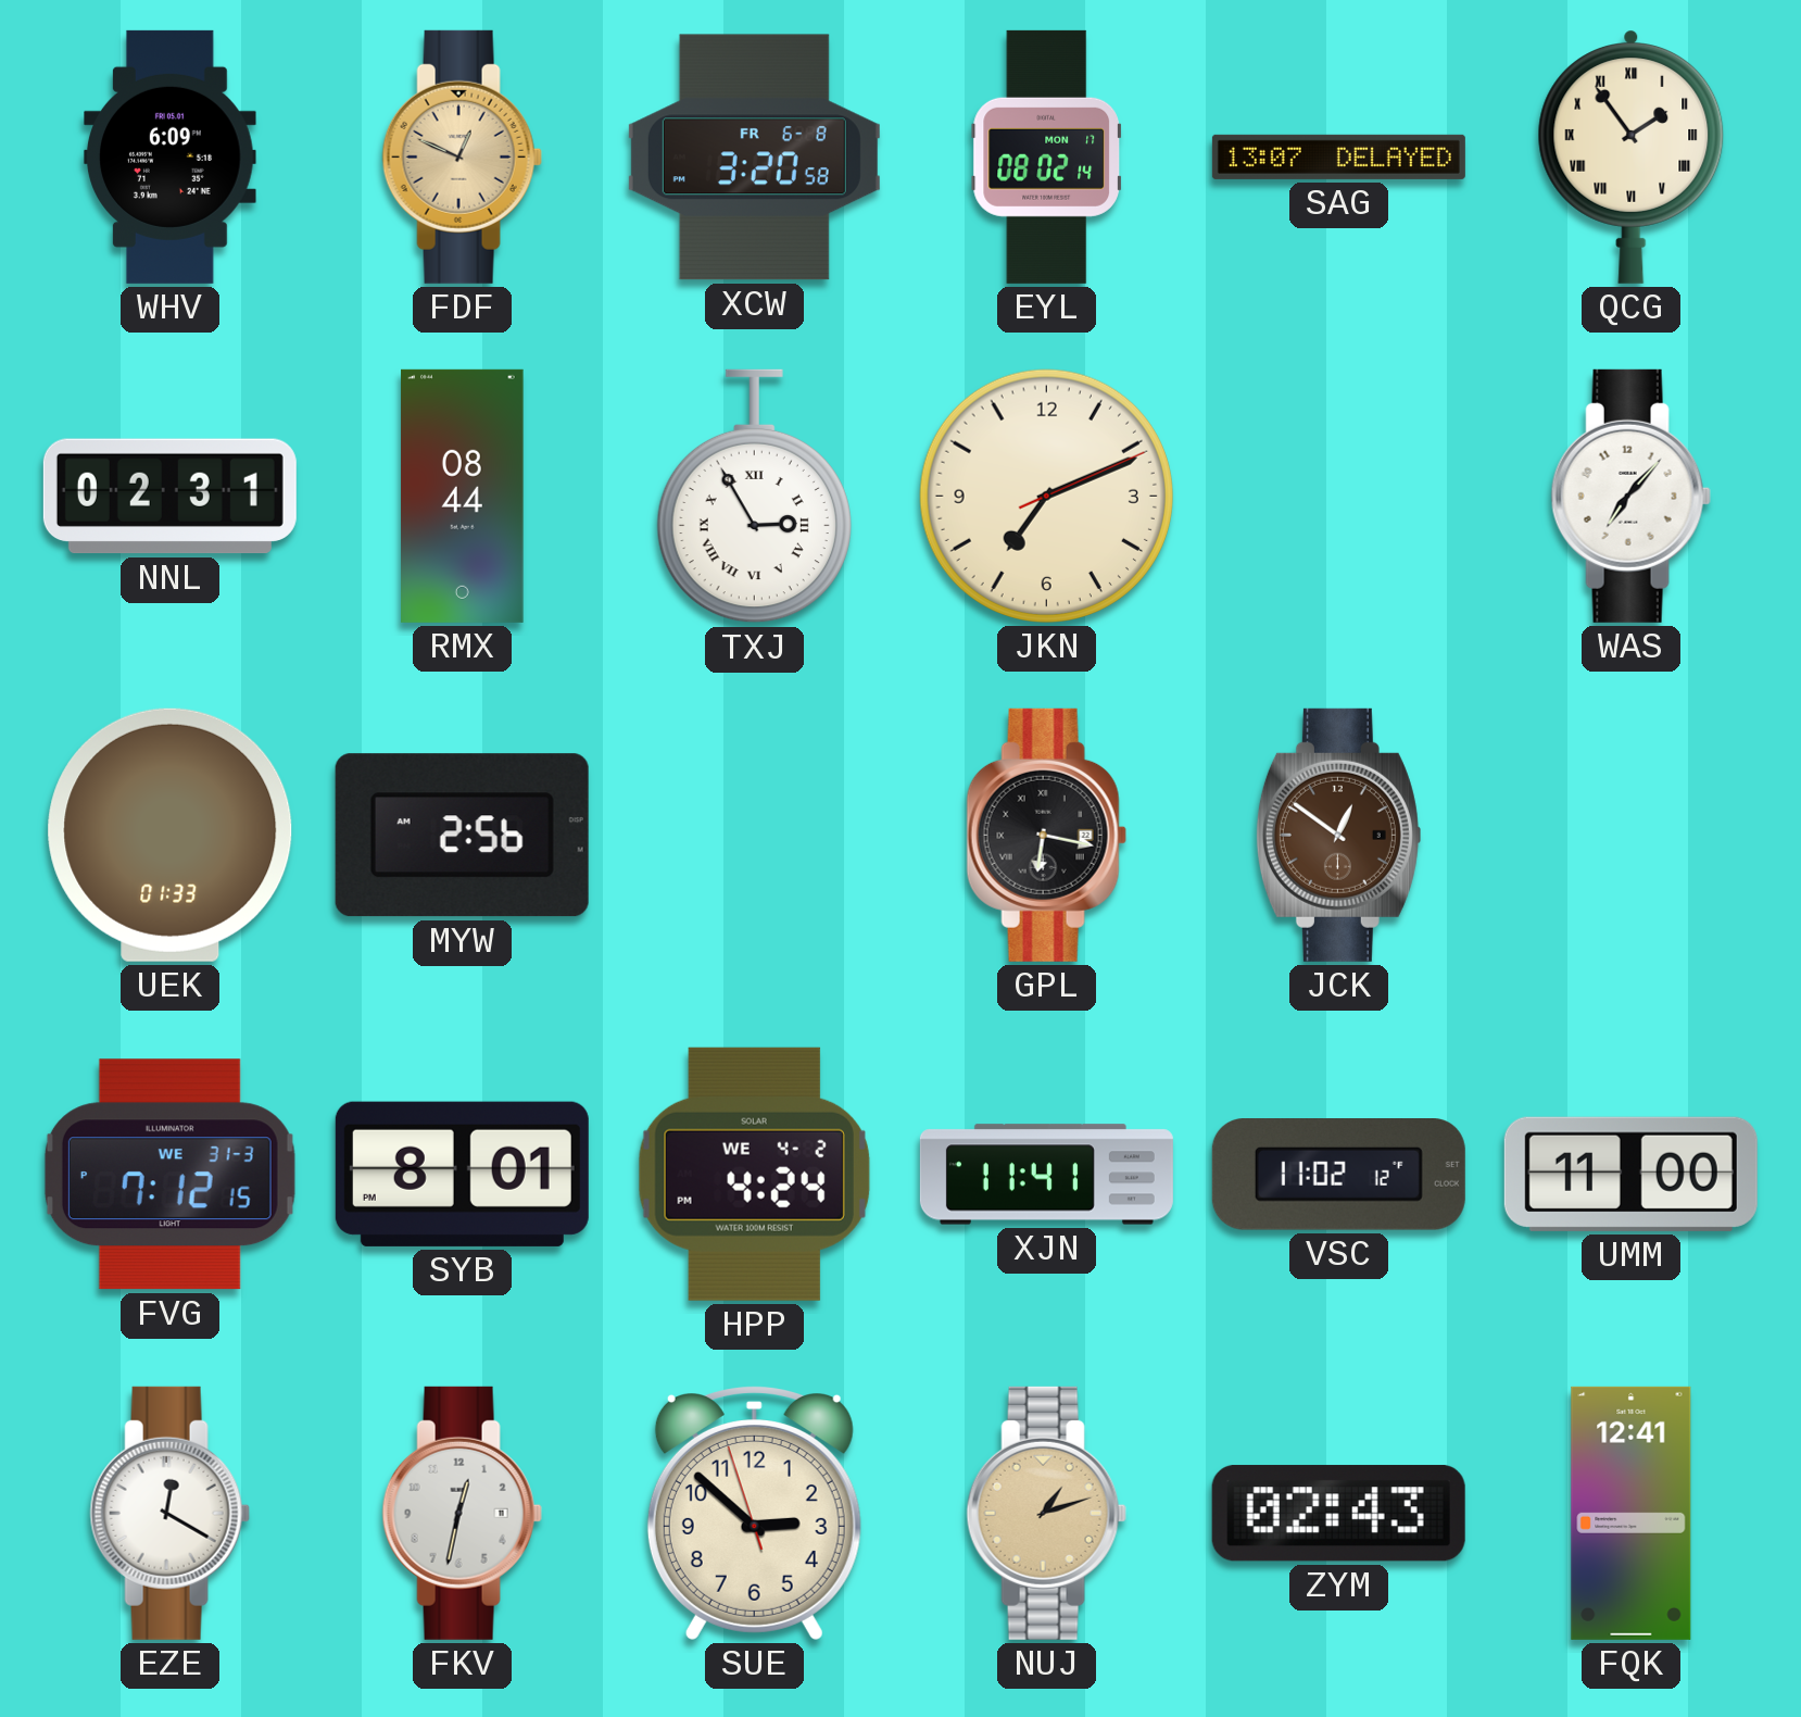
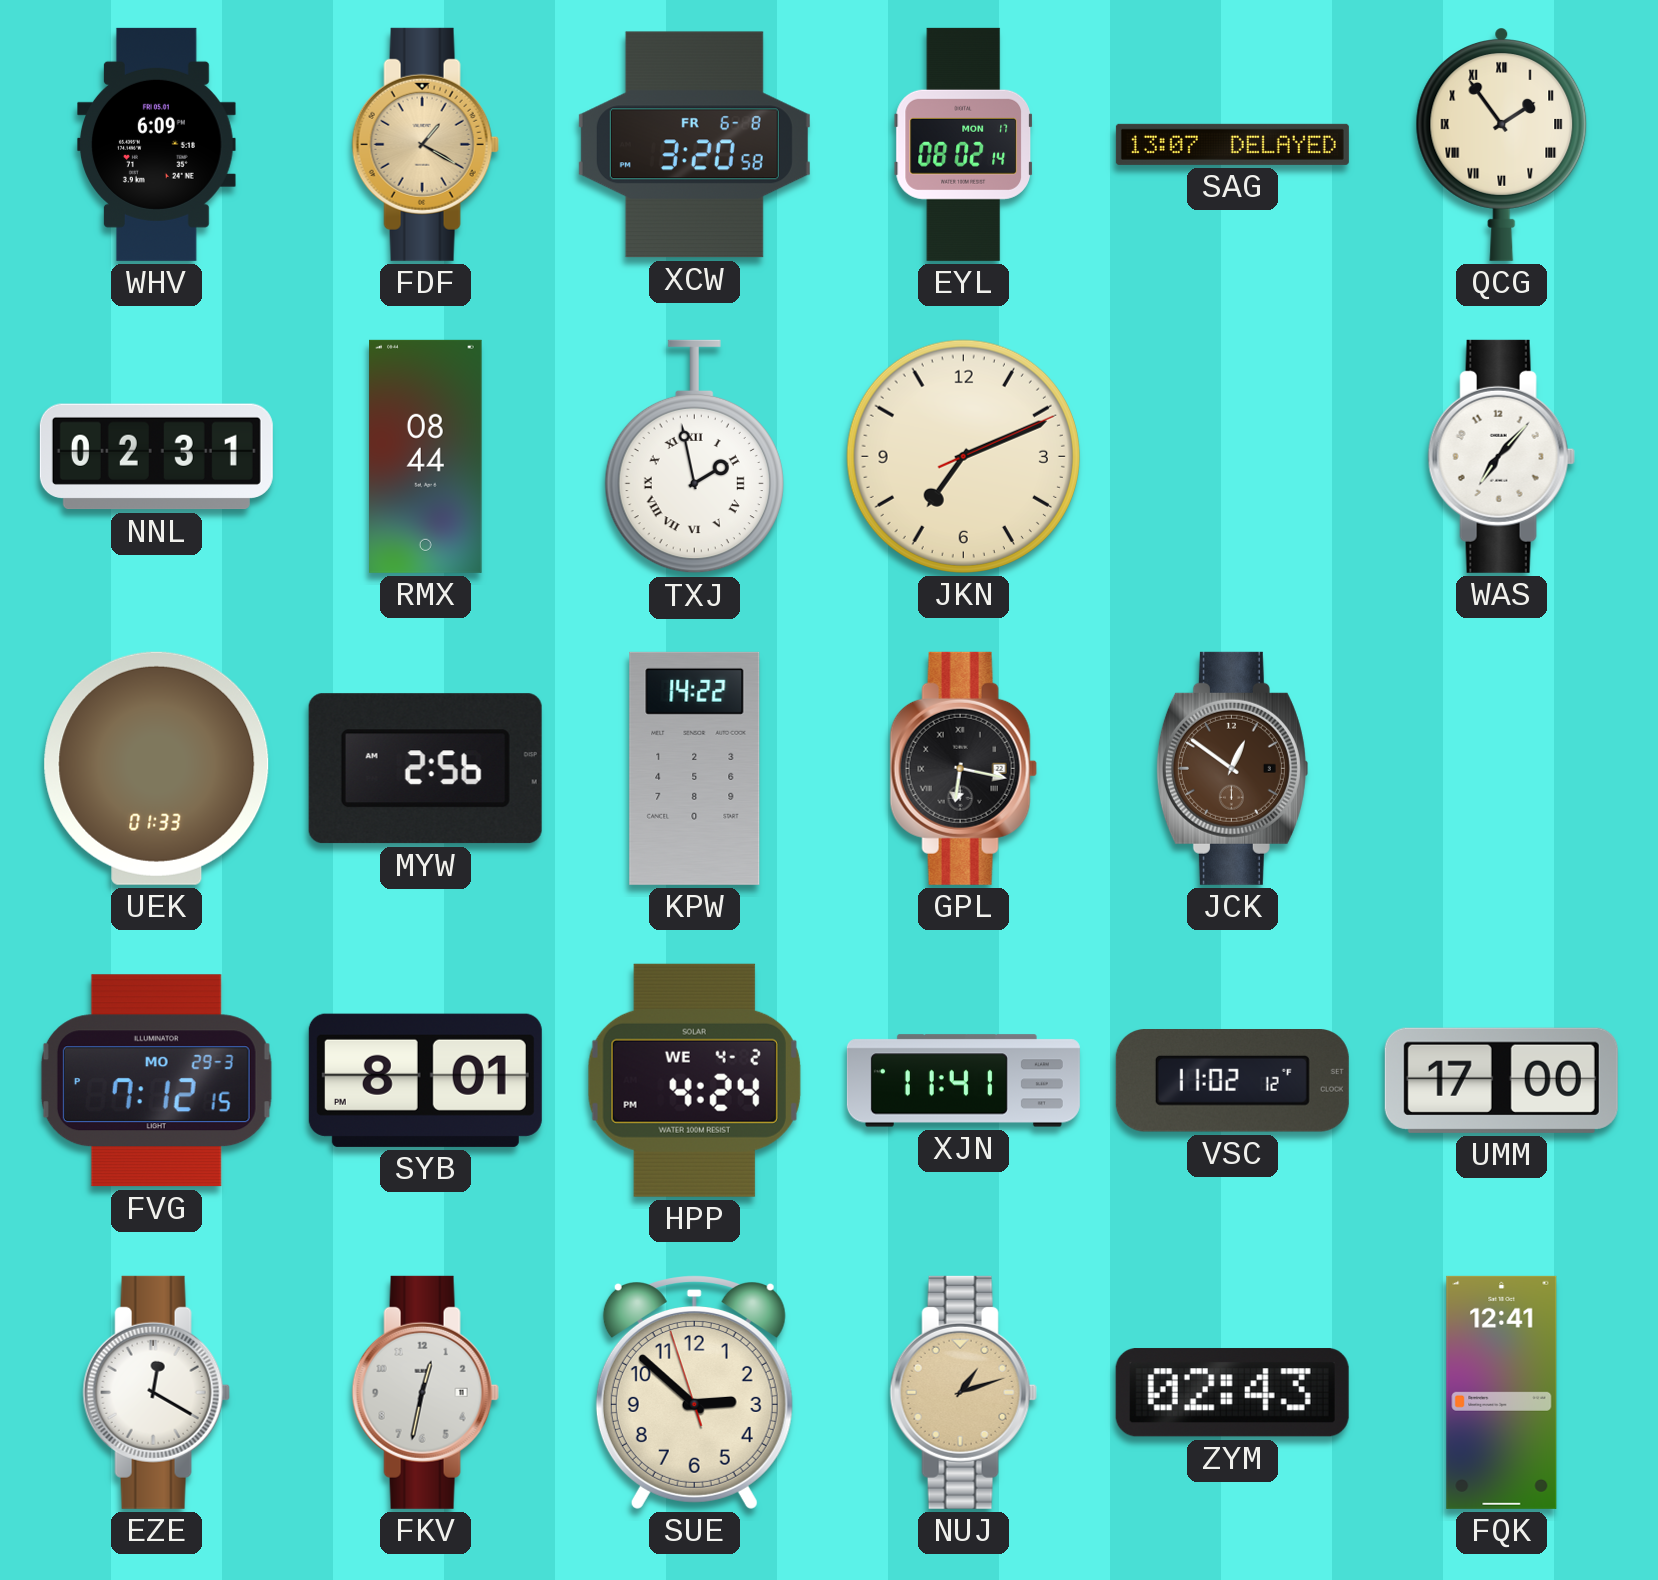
FDF: 12:49 -> 1:20 (425, 144)
TXJ: 2:55 -> 1:58 (694, 457)
KPW: none -> 14:22 (695, 768)
FVG date: WE 31-3 -> MO 29-3 (156, 1081)
UMM: 11:00 -> 17:00 (1501, 1080)
